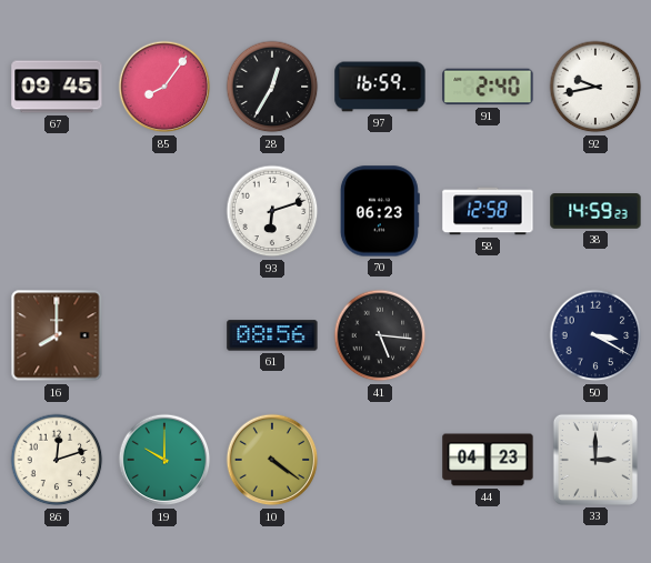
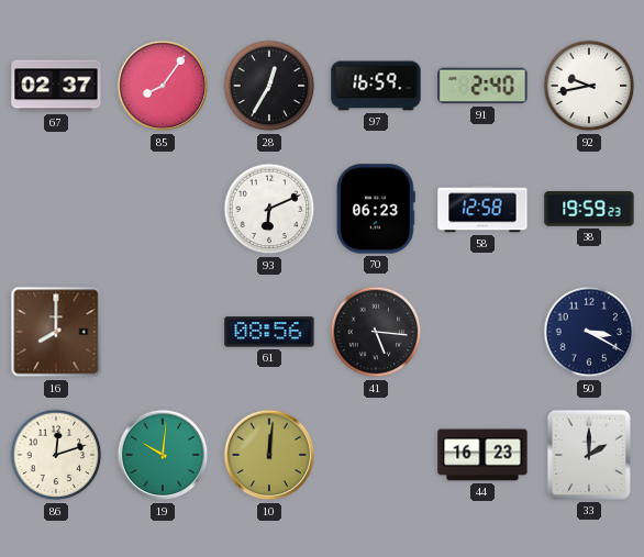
67: 09:45 -> 02:37 (56, 86)
93: 6:12 -> 6:11 (269, 209)
38: 14:59 -> 19:59 (589, 209)
19: 10:00 -> 10:01 (163, 455)
10: 4:21 -> 12:01 (269, 455)
44: 04:23 -> 16:23 (482, 455)
33: 3:00 -> 2:00 (589, 455)
